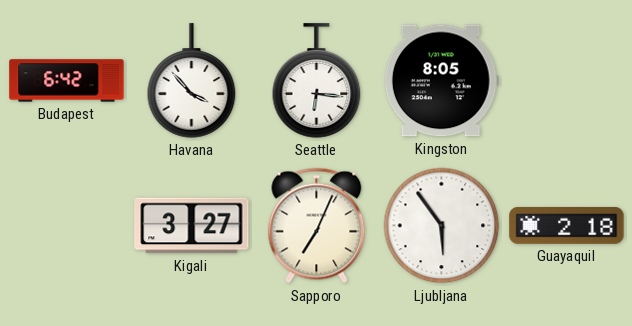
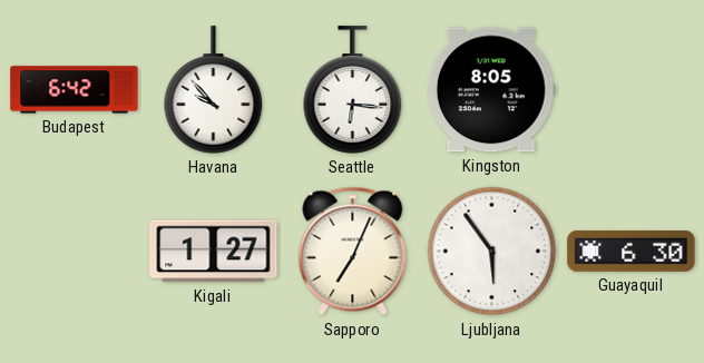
Havana: 3:53 -> 9:53 (214, 90)
Kigali: 3:27 -> 1:27 (214, 252)
Guayaquil: 2:18 -> 6:30 (632, 252)
